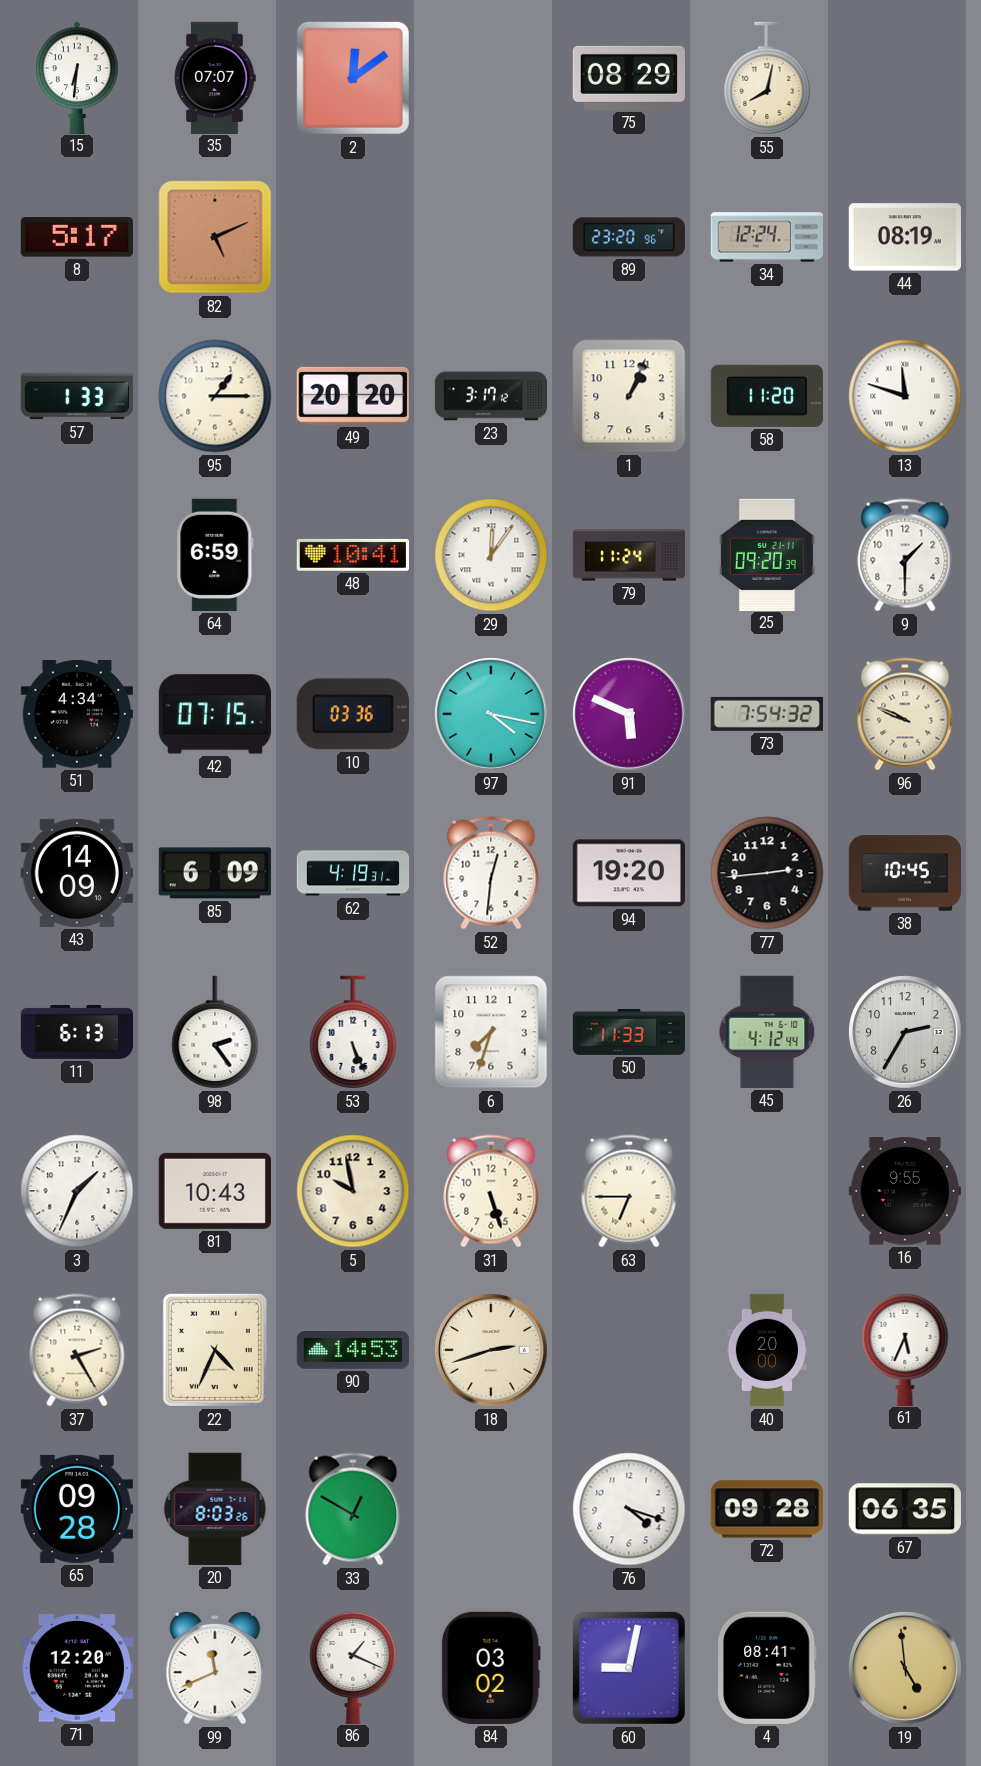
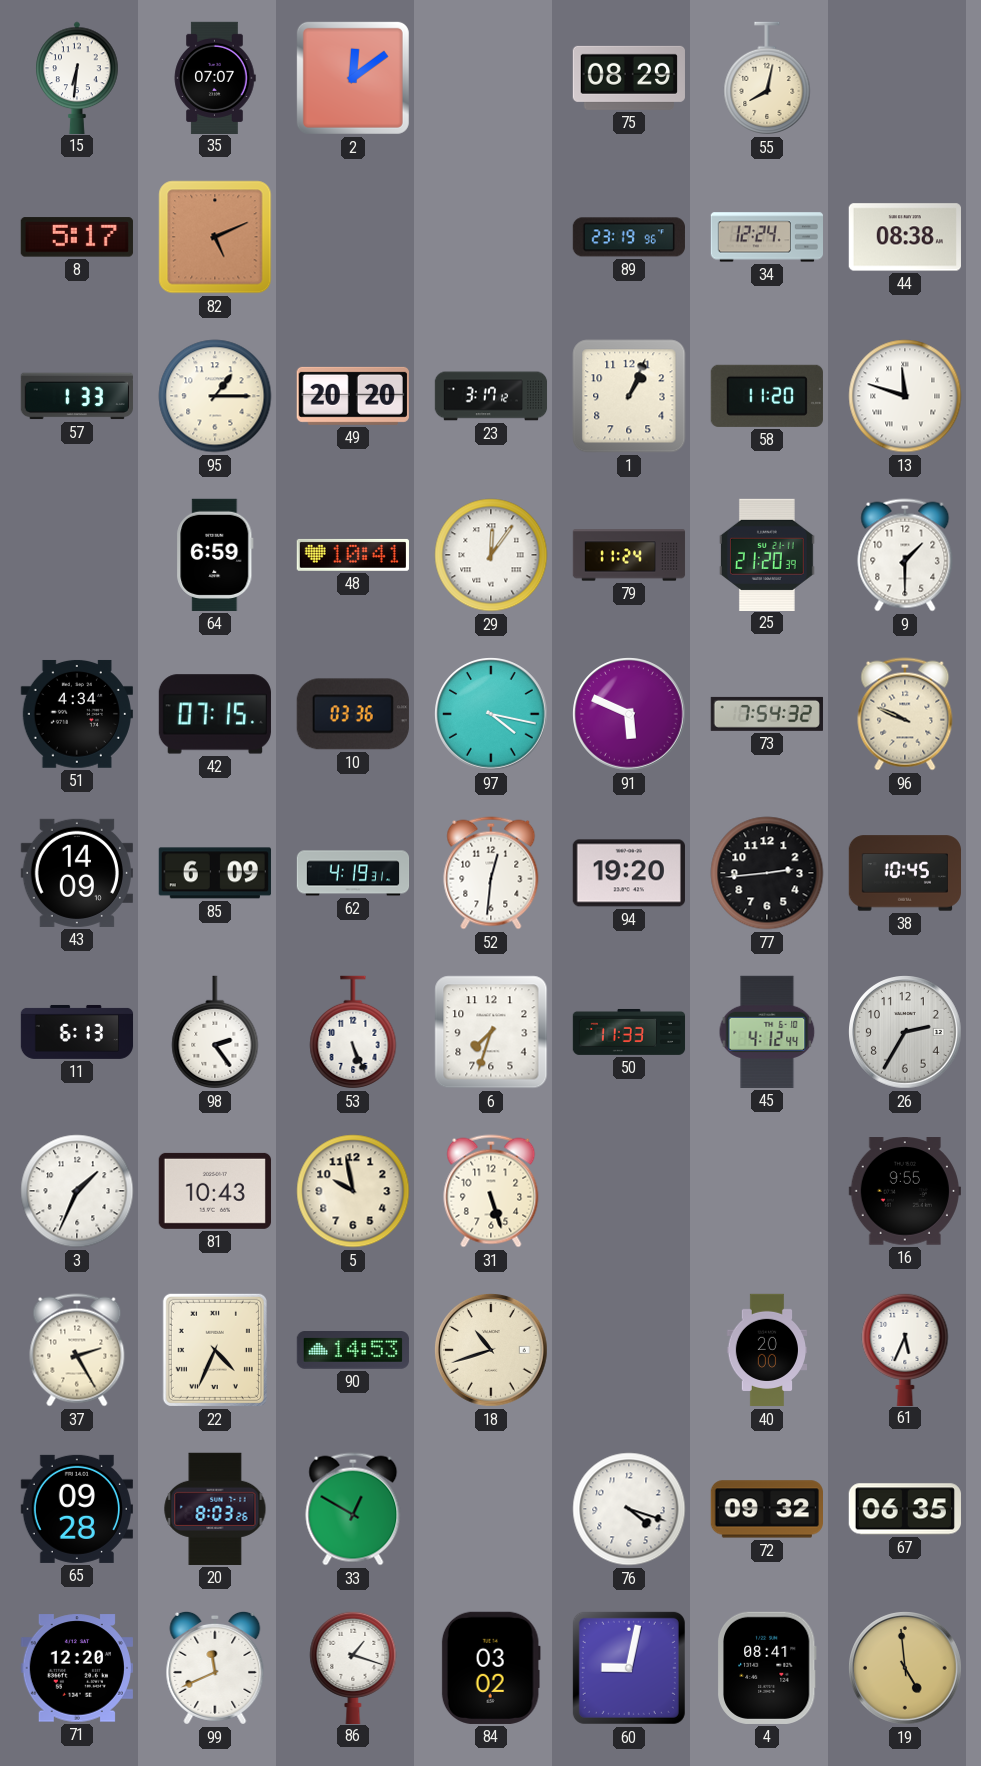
89: 23:20 -> 23:19 (629, 237)
44: 08:19 -> 08:38 (905, 237)
25: 09:20 -> 21:20 (767, 554)
63: 6:45 -> none (629, 1191)
18: 2:42 -> 10:42 (492, 1351)
72: 09:28 -> 09:32 (766, 1509)
86: 1:19 -> 1:18 (353, 1667)
